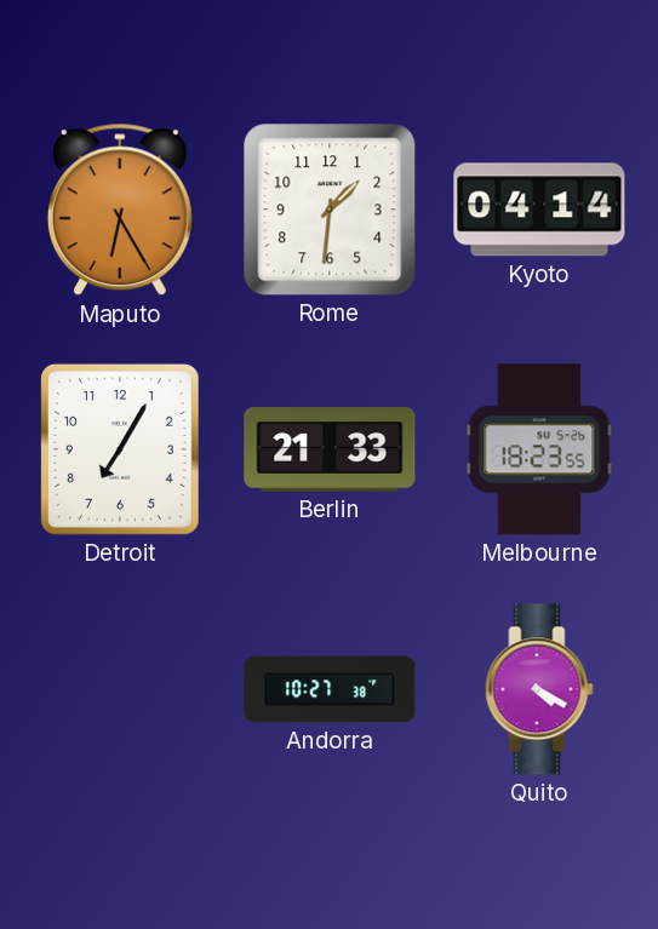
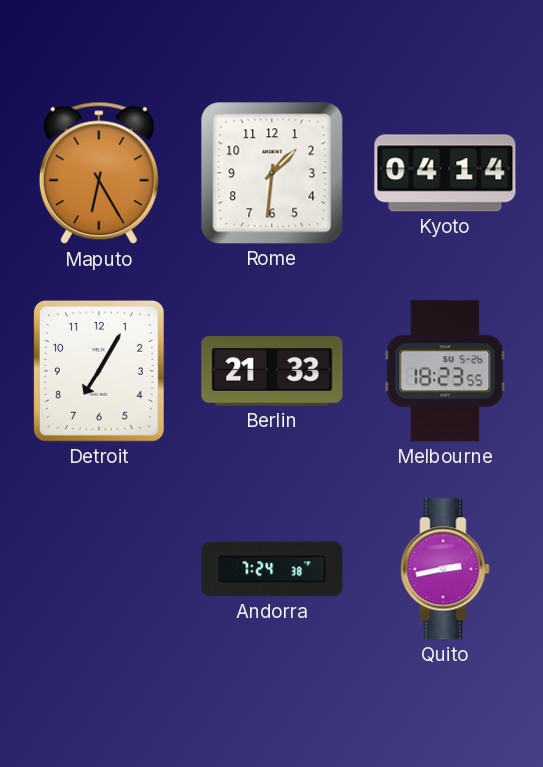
Andorra: 10:27 -> 7:24 (272, 569)
Quito: 4:20 -> 2:43 (445, 569)
